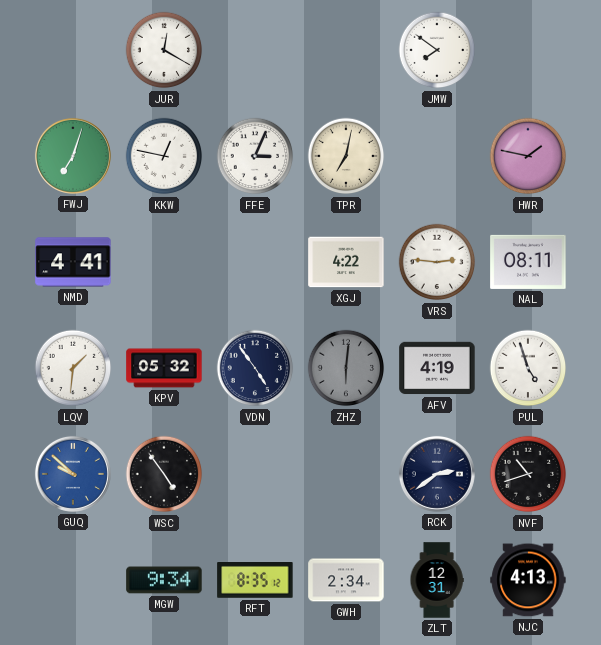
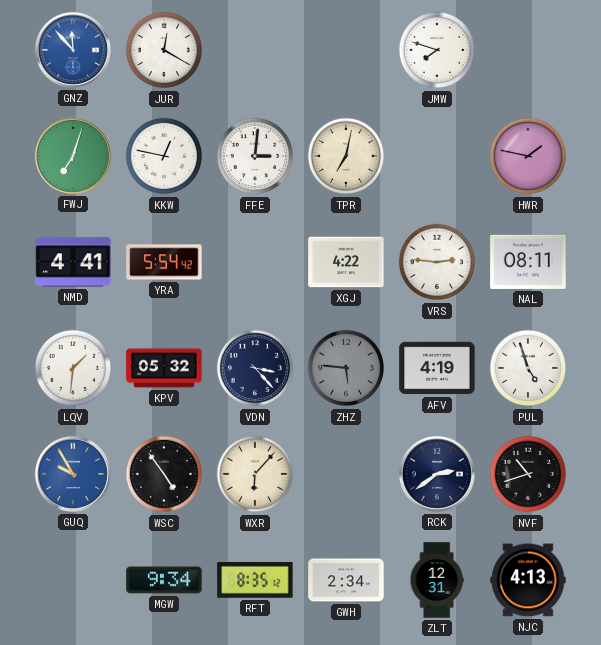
GNZ: none -> 11:53 (73, 50)
JMW: 7:51 -> 7:48 (437, 50)
FFE: 3:04 -> 3:01 (255, 156)
YRA: none -> 5:54 (164, 262)
VDN: 4:54 -> 3:23 (255, 368)
ZHZ: 6:01 -> 5:46 (346, 368)
GUQ: 9:52 -> 9:55 (73, 474)
WXR: none -> 6:07 (255, 474)
